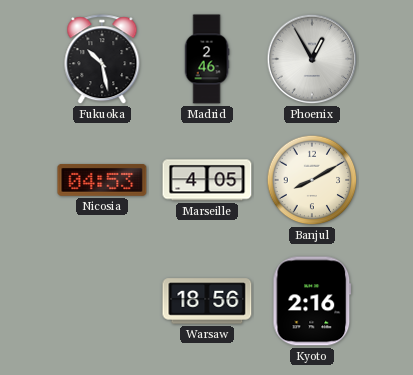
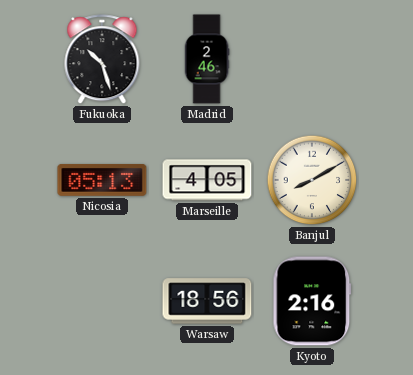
Fukuoka: 10:28 -> 10:27 (102, 60)
Phoenix: 12:55 -> none (312, 59)
Nicosia: 04:53 -> 05:13 (102, 181)
